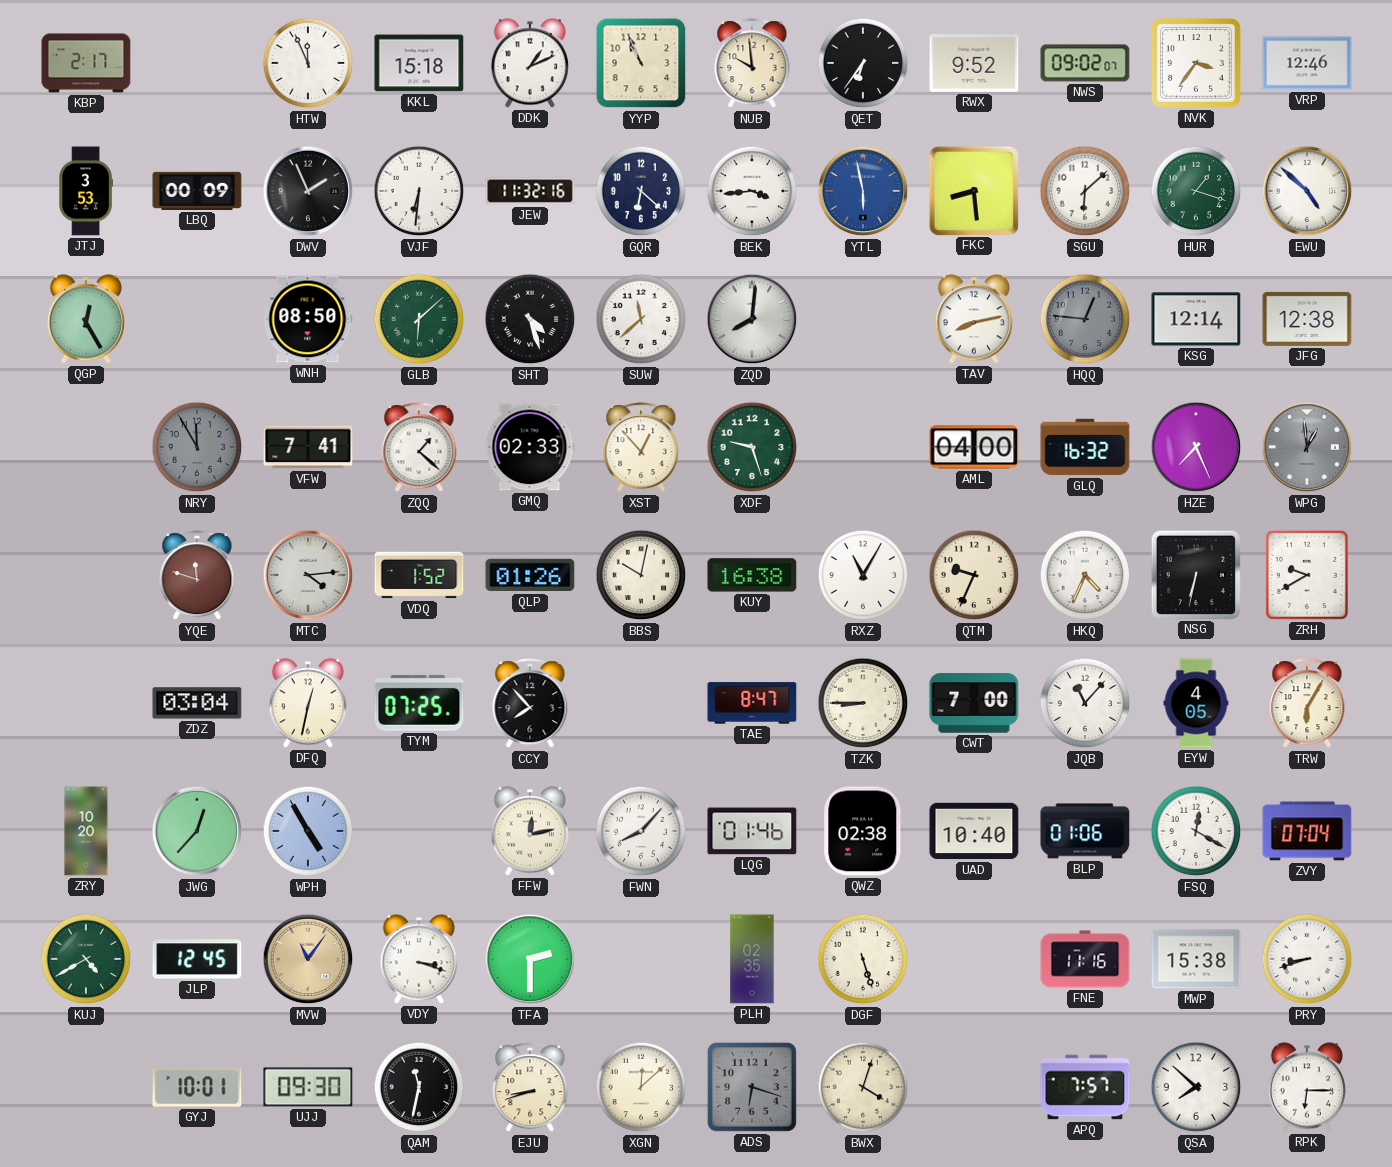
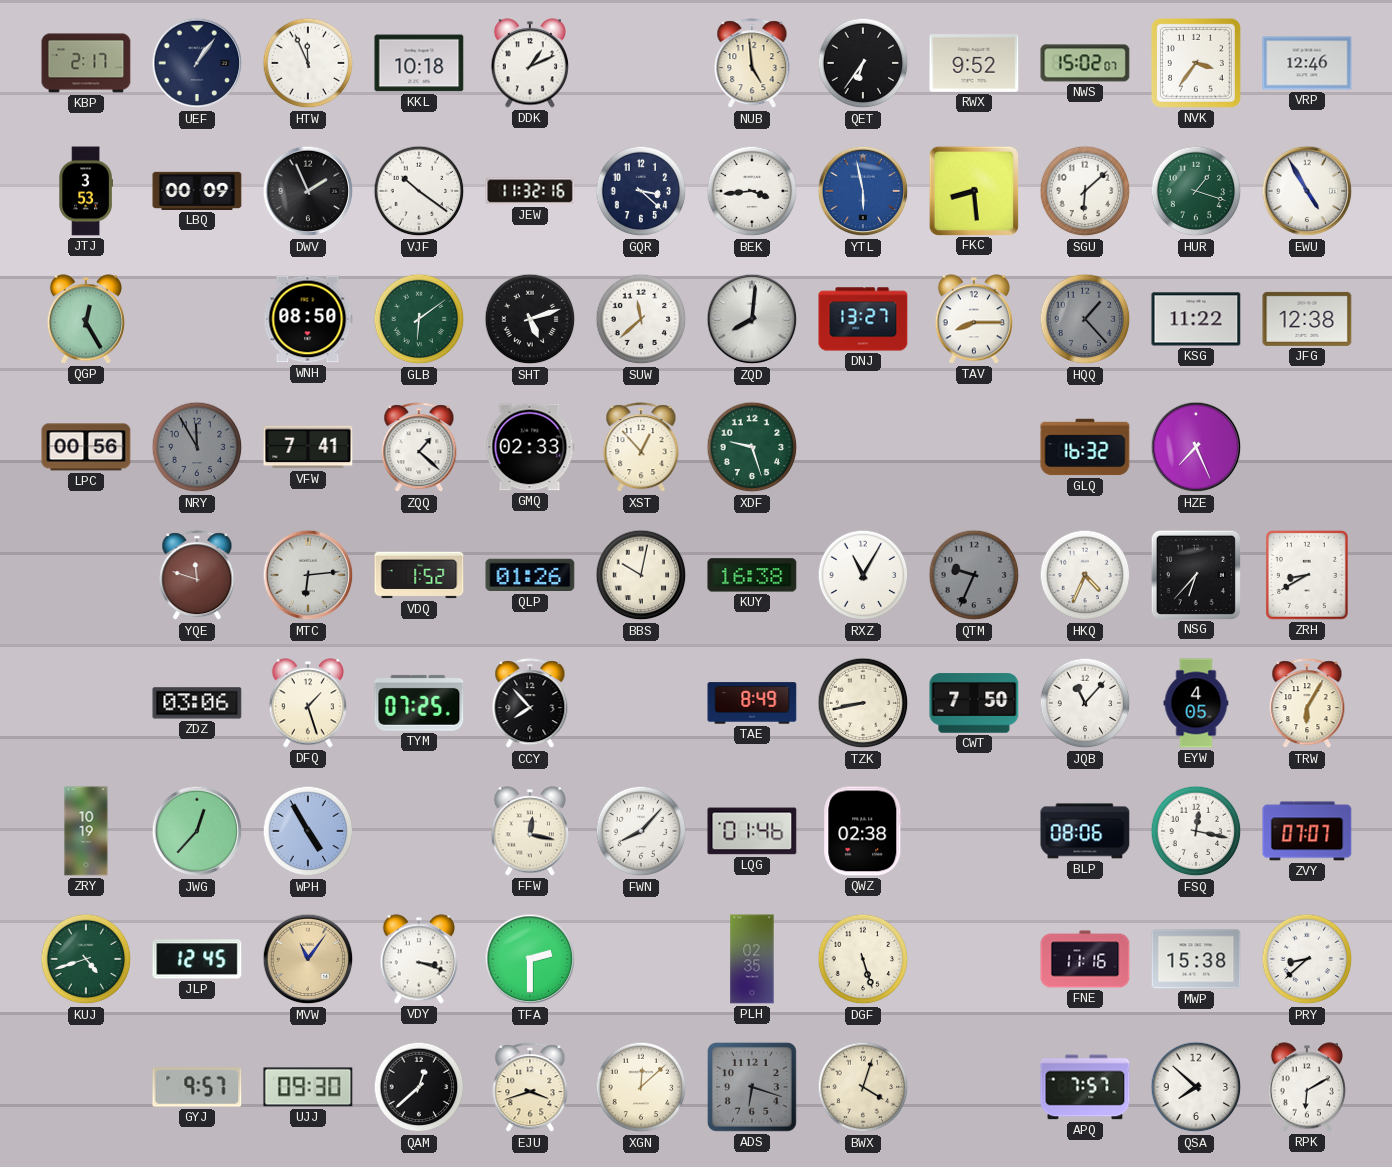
UEF: none -> 1:06 (197, 63)
KKL: 15:18 -> 10:18 (419, 63)
YYP: 10:56 -> none (641, 63)
NUB: 9:59 -> 4:59 (752, 64)
NWS: 09:02 -> 15:02 (1085, 63)
VJF: 6:31 -> 10:21 (419, 191)
GQR: 6:22 -> 3:22 (641, 191)
EWU: 4:52 -> 4:55 (1307, 191)
GLB: 6:08 -> 6:09 (419, 319)
SHT: 4:27 -> 5:12 (530, 319)
DNJ: none -> 13:27 (863, 319)
TAV: 8:13 -> 8:15 (974, 319)
HQQ: 12:46 -> 1:23 (1085, 319)
KSG: 12:14 -> 11:22 (1196, 319)
LPC: none -> 00:56 (86, 447)
AML: 04:00 -> none (974, 447)
WPG: 12:59 -> none (1307, 447)
MTC: 4:14 -> 6:14 (308, 575)
QTM dial: cream -> grey (974, 575)
NSG: 6:32 -> 6:37 (1195, 574)
ZRH: 9:40 -> 8:40 (1307, 575)
ZDZ: 03:04 -> 03:06 (197, 703)
DFQ: 12:32 -> 1:27 (308, 703)
TAE: 8:47 -> 8:49 (752, 703)
TZK: 8:45 -> 8:43 (863, 703)
CWT: 7:00 -> 7:50 (974, 703)
ZRY: 10:20 -> 10:19 (86, 831)
FFW: 12:13 -> 12:17 (530, 831)
UAD: 10:40 -> none (974, 831)
BLP: 01:06 -> 08:06 (1085, 831)
FSQ: 12:20 -> 12:17 (1196, 831)
ZVY: 07:04 -> 07:07 (1307, 831)
KUJ: 4:40 -> 4:42 (86, 959)
PRY: 8:42 -> 8:38 (1307, 959)
GYJ: 10:01 -> 9:57 (197, 1087)
QAM: 11:32 -> 12:38 (419, 1087)
EJU: 8:42 -> 3:42 (530, 1088)
RPK: 6:15 -> 6:10 (1307, 1087)
